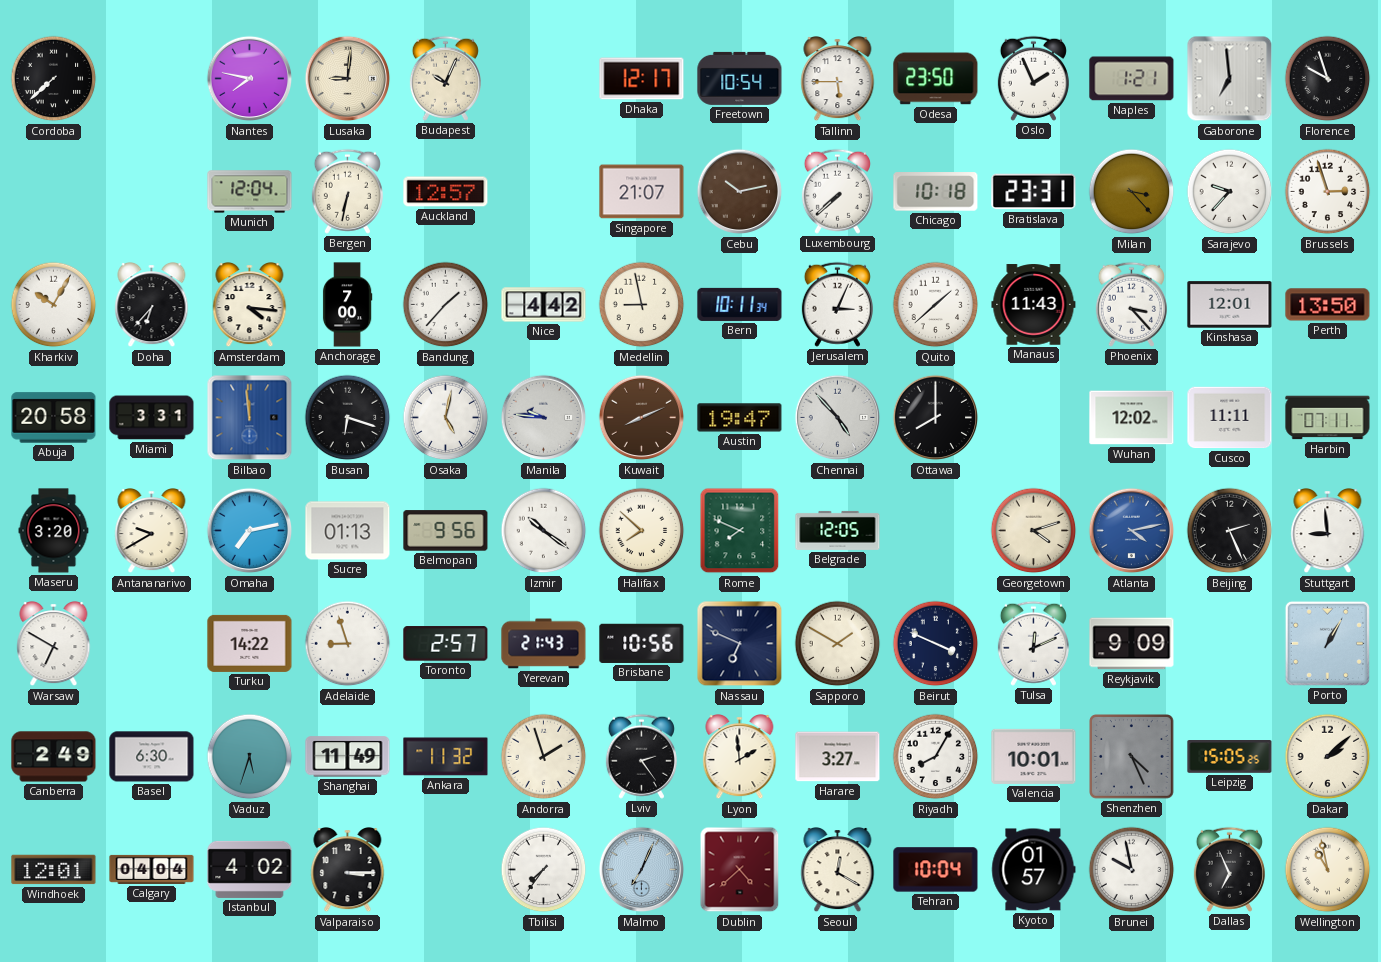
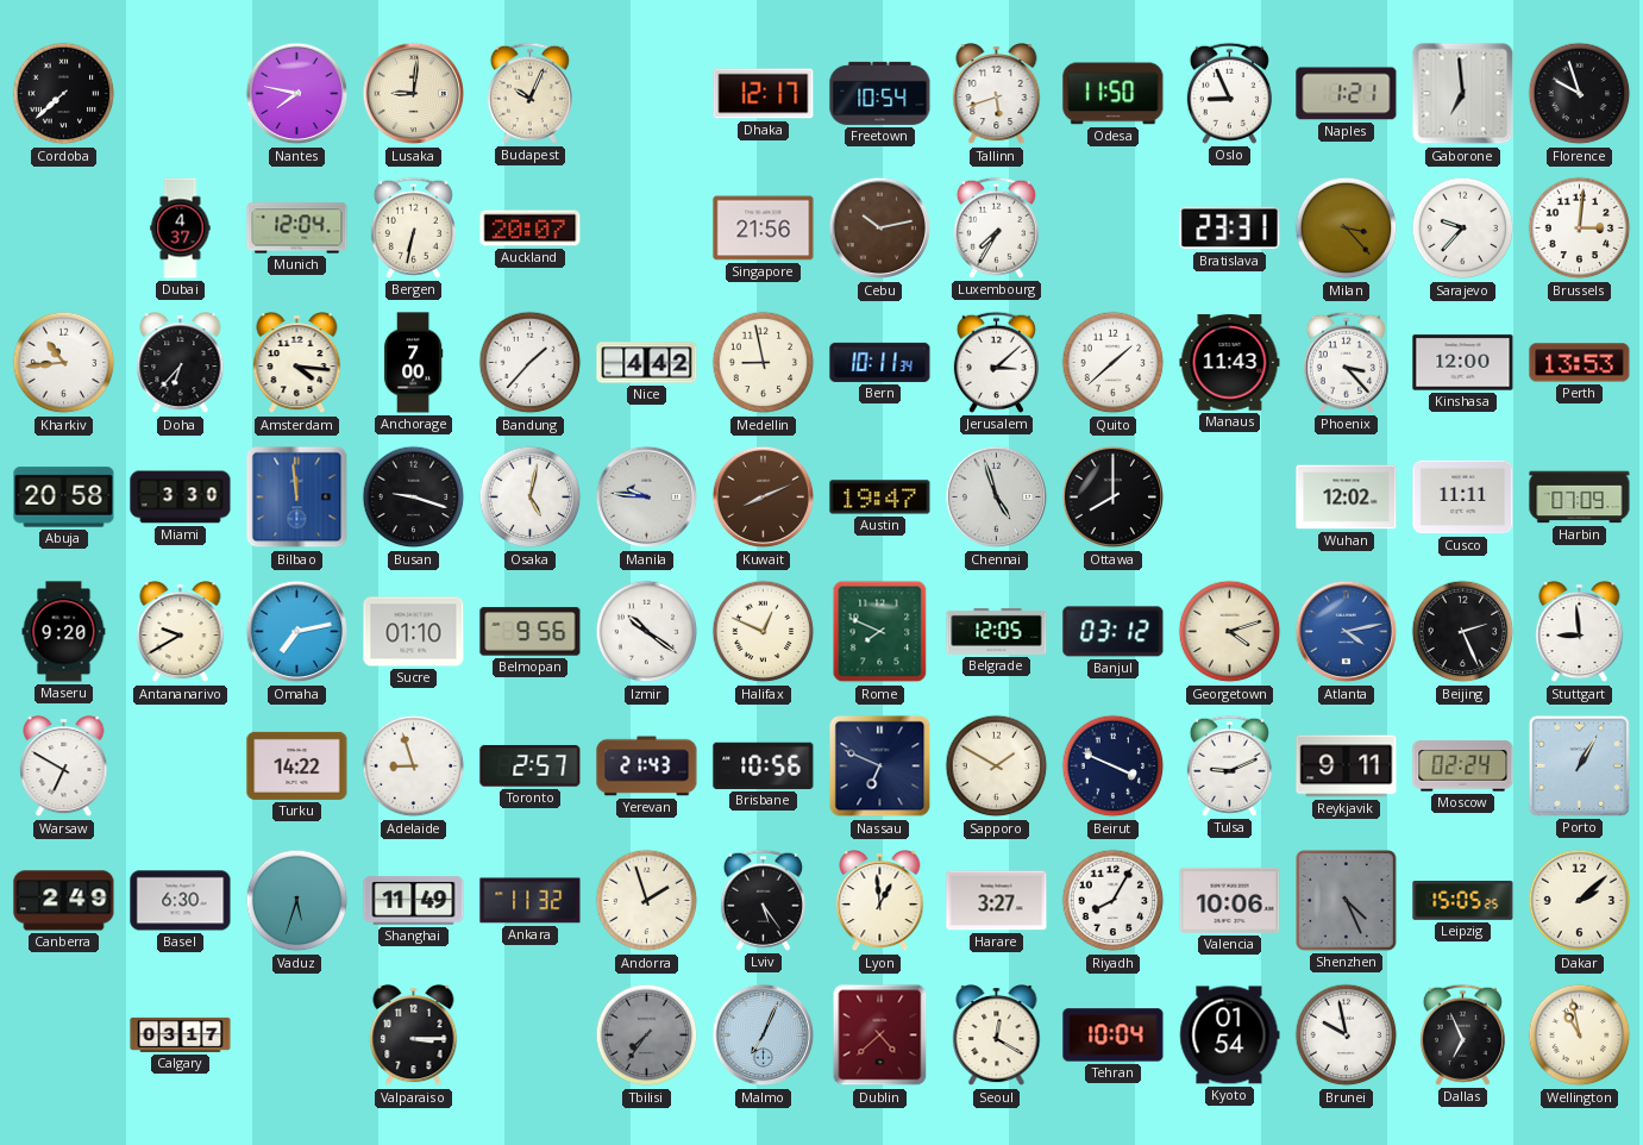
Tallinn: 5:45 -> 5:42 (997, 95)
Odesa: 23:50 -> 11:50 (1114, 94)
Oslo: 1:56 -> 8:56 (1229, 93)
Dubai: none -> 4:37 (181, 229)
Auckland: 12:57 -> 20:07 (531, 229)
Singapore: 21:07 -> 21:56 (764, 229)
Luxembourg: 7:38 -> 7:35 (996, 227)
Chicago: 10:18 -> none (936, 192)
Brussels: 2:57 -> 3:01 (1580, 229)
Kharkiv: 10:05 -> 10:44 (64, 363)
Jerusalem: 3:04 -> 3:08 (996, 362)
Kinshasa: 12:01 -> 12:00 (1463, 363)
Perth: 13:50 -> 13:53 (1580, 363)
Miami: 3:31 -> 3:30 (181, 498)
Busan: 6:18 -> 9:18 (414, 498)
Chennai: 4:53 -> 4:57 (997, 498)
Harbin: 07:11 -> 07:09 (1580, 498)
Maseru: 3:20 -> 9:20 (64, 632)
Sucre: 01:13 -> 01:10 (414, 632)
Halifax: 7:52 -> 12:49 (764, 632)
Banjul: none -> 03:12 (1114, 632)
Tulsa: 12:11 -> 9:11 (1229, 765)
Reykjavik: 9:09 -> 9:11 (1347, 767)
Moscow: none -> 02:24 (1463, 767)
Lviv: 2:24 -> 5:24 (763, 900)
Lyon: 1:59 -> 12:59 (880, 902)
Valencia: 10:01 -> 10:06 (1230, 900)
Windhoek: 12:01 -> none (54, 870)
Calgary: 04:04 -> 03:17 (181, 1034)
Istanbul: 4:02 -> none (250, 869)
Tbilisi dial: white -> grey (647, 1035)
Kyoto: 01:57 -> 01:54 (1230, 1035)
